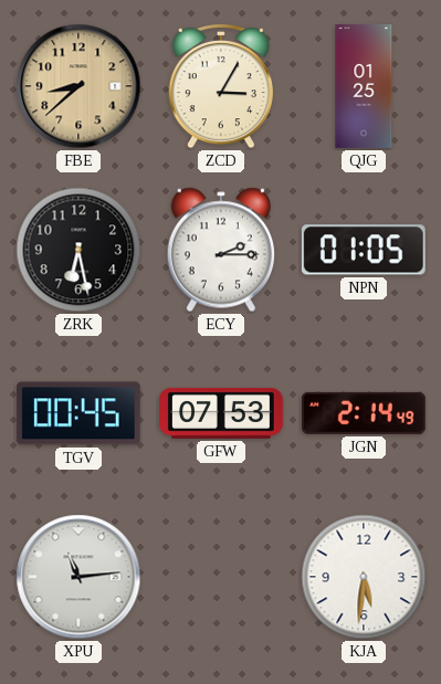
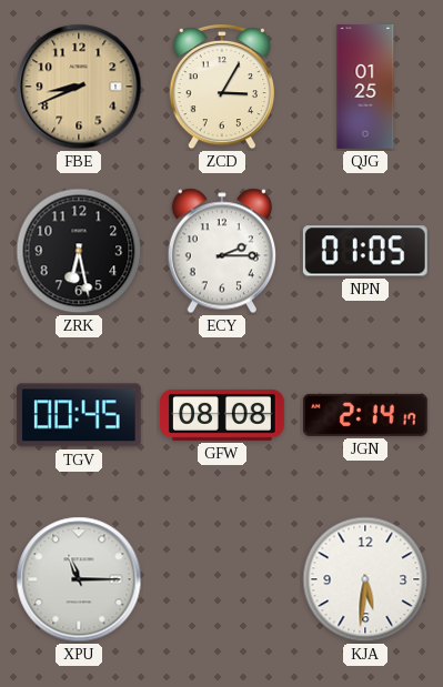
FBE: 8:38 -> 8:41 (79, 87)
GFW: 07:53 -> 08:08 (223, 415)
JGN: 2:14:49 -> 2:14:17 (365, 415)
XPU: 11:14 -> 11:15 (79, 579)
